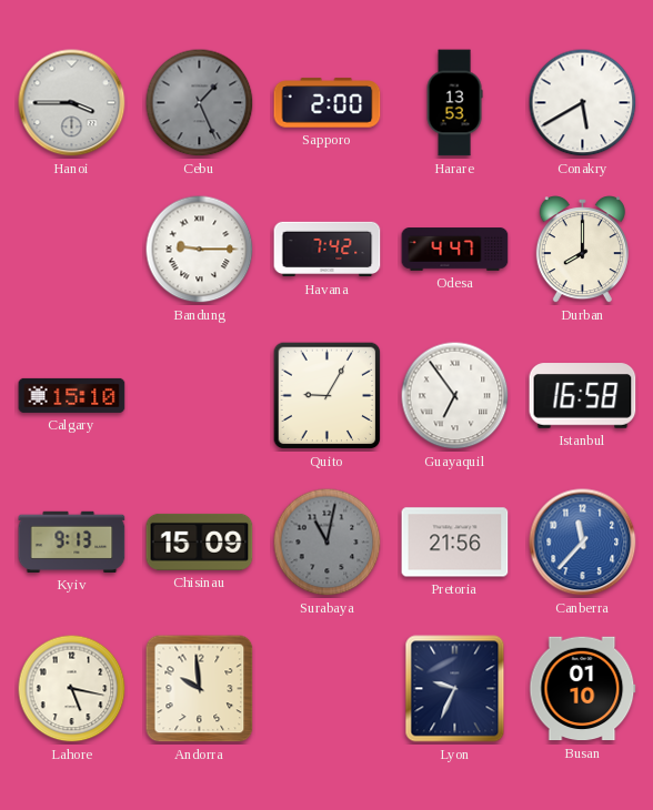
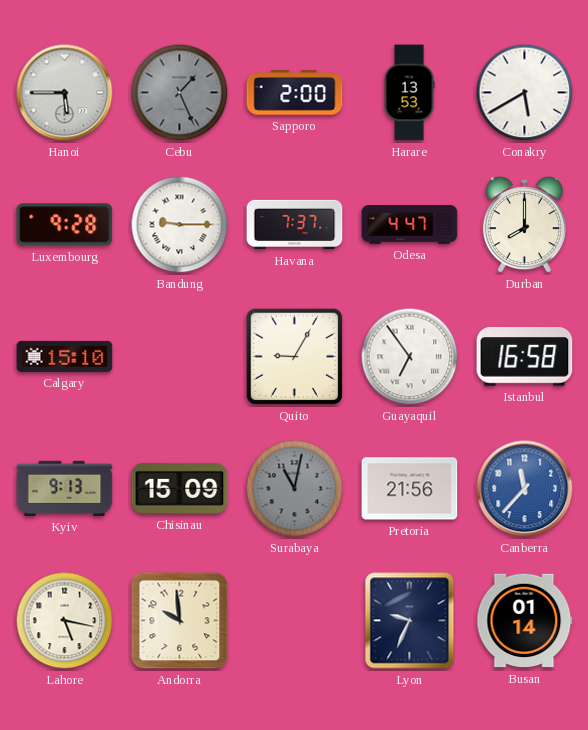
Hanoi: 3:45 -> 5:45 (65, 93)
Luxembourg: none -> 9:28 (65, 225)
Havana: 7:42 -> 7:37 (295, 225)
Busan: 01:10 -> 01:14 (525, 621)
